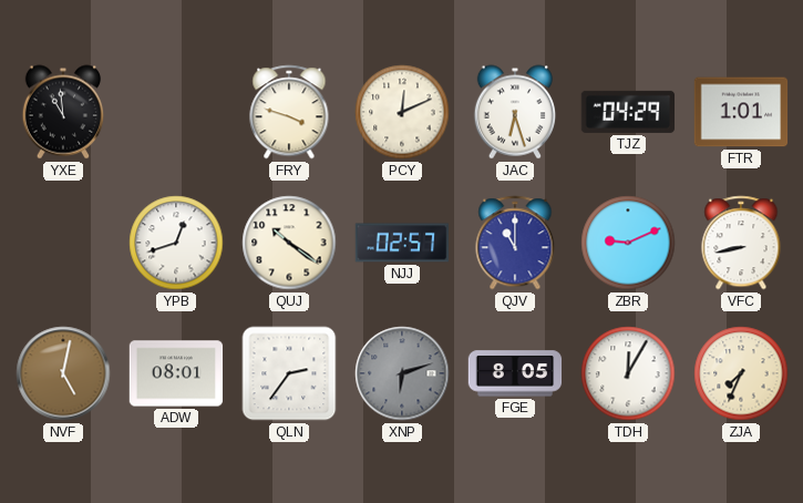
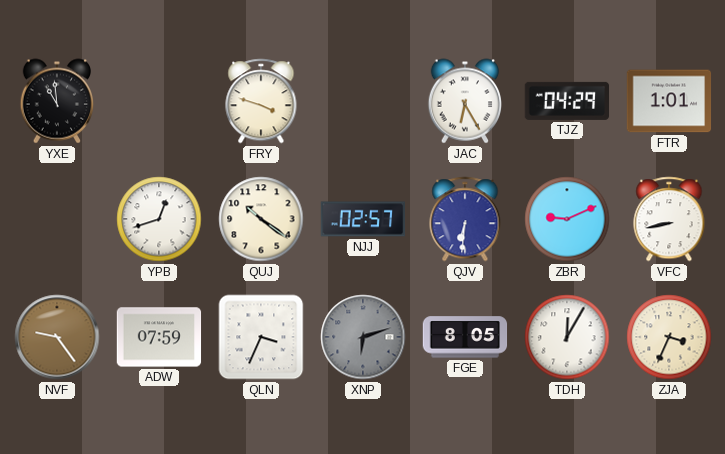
PCY: 12:11 -> none (402, 112)
JAC: 6:27 -> 6:25 (464, 101)
QJV: 11:00 -> 6:31 (465, 219)
NVF: 5:02 -> 9:24 (57, 337)
ADW: 08:01 -> 07:59 (159, 337)
QLN: 2:36 -> 3:34 (261, 337)
ZJA: 7:34 -> 3:34 (669, 337)
